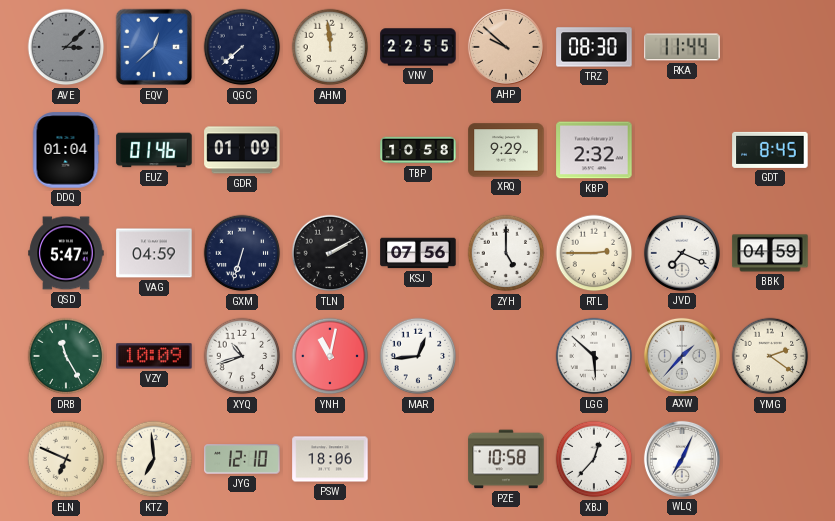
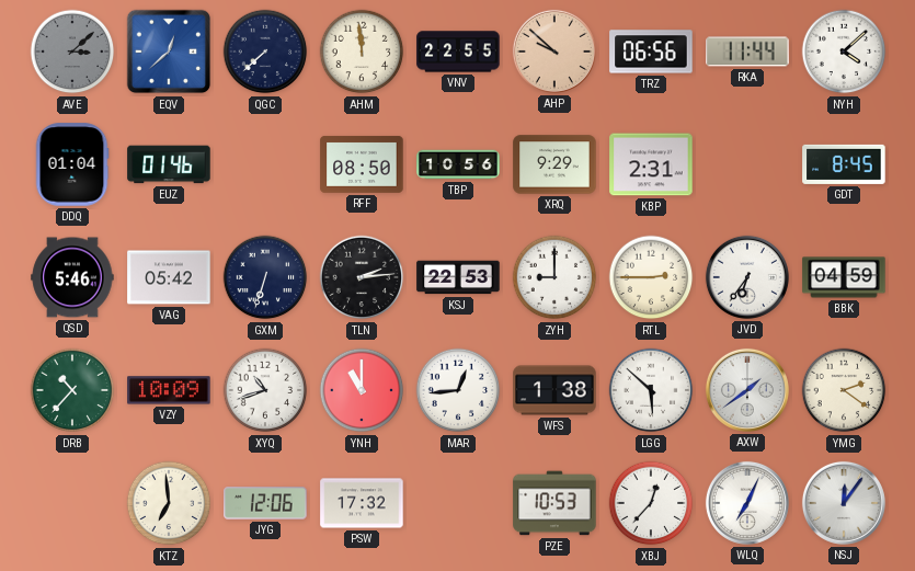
TRZ: 08:30 -> 06:56 (651, 52)
NYH: none -> 4:08 (844, 52)
GDR: 01:09 -> none (242, 150)
RFF: none -> 08:50 (362, 164)
TBP: 10:58 -> 10:56 (458, 164)
KBP: 2:32 -> 2:31 (651, 164)
QSD: 5:47 -> 5:46 (72, 277)
VAG: 04:59 -> 05:42 (169, 277)
TLN: 2:10 -> 2:14 (362, 277)
KSJ: 07:56 -> 22:53 (458, 277)
ZYH: 5:00 -> 9:00 (554, 277)
JVD: 7:19 -> 6:36 (747, 277)
DRB: 11:25 -> 10:37 (72, 390)
YNH: 11:02 -> 11:00 (362, 390)
WFS: none -> 1:38 (554, 390)
AXW: 1:37 -> 1:39 (747, 390)
ELN: 6:49 -> none (66, 459)
JYG: 12:10 -> 12:06 (265, 503)
PSW: 18:06 -> 17:32 (362, 503)
PZE: 10:58 -> 10:53 (554, 503)
NSJ: none -> 12:06 (844, 503)
